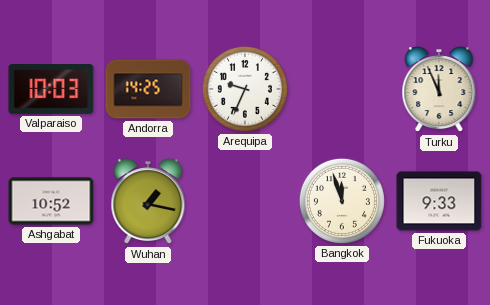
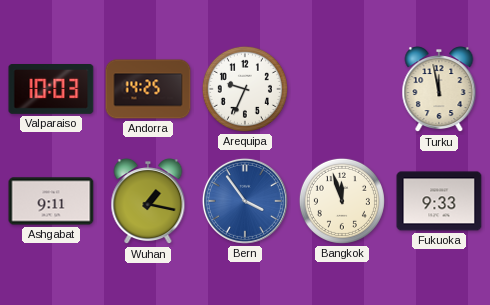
Turku: 11:56 -> 11:58 (439, 90)
Ashgabat: 10:52 -> 9:11 (51, 201)
Bern: none -> 3:54 (245, 201)
